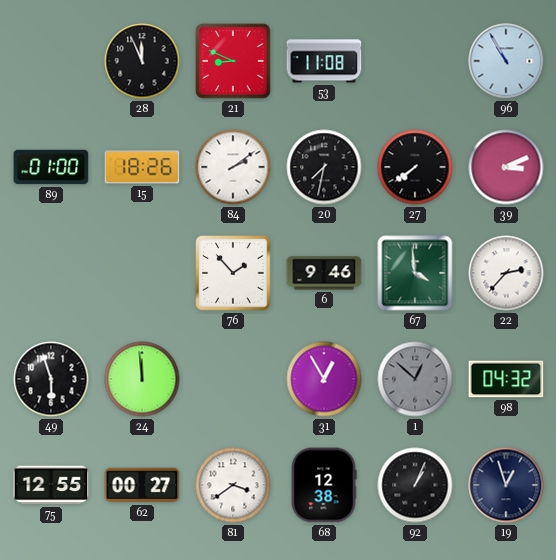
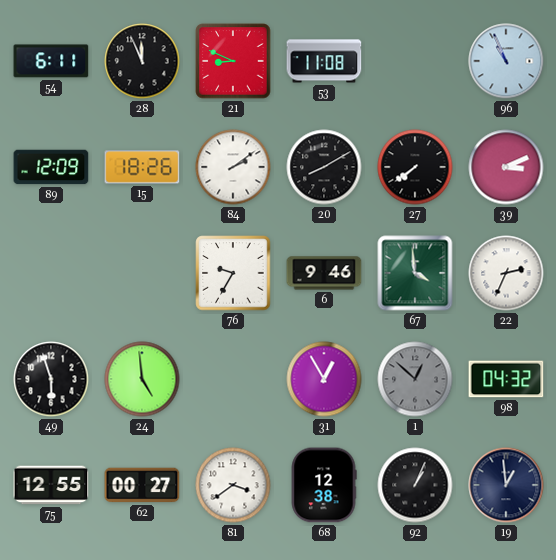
54: none -> 6:11 (51, 61)
96: 10:55 -> 10:56 (506, 61)
89: 01:00 -> 12:09 (51, 167)
20: 7:32 -> 8:10 (324, 167)
76: 1:53 -> 9:35 (233, 273)
22: 2:37 -> 2:34 (506, 273)
24: 11:59 -> 4:59 (142, 379)
19: 12:57 -> 12:59 (506, 485)
